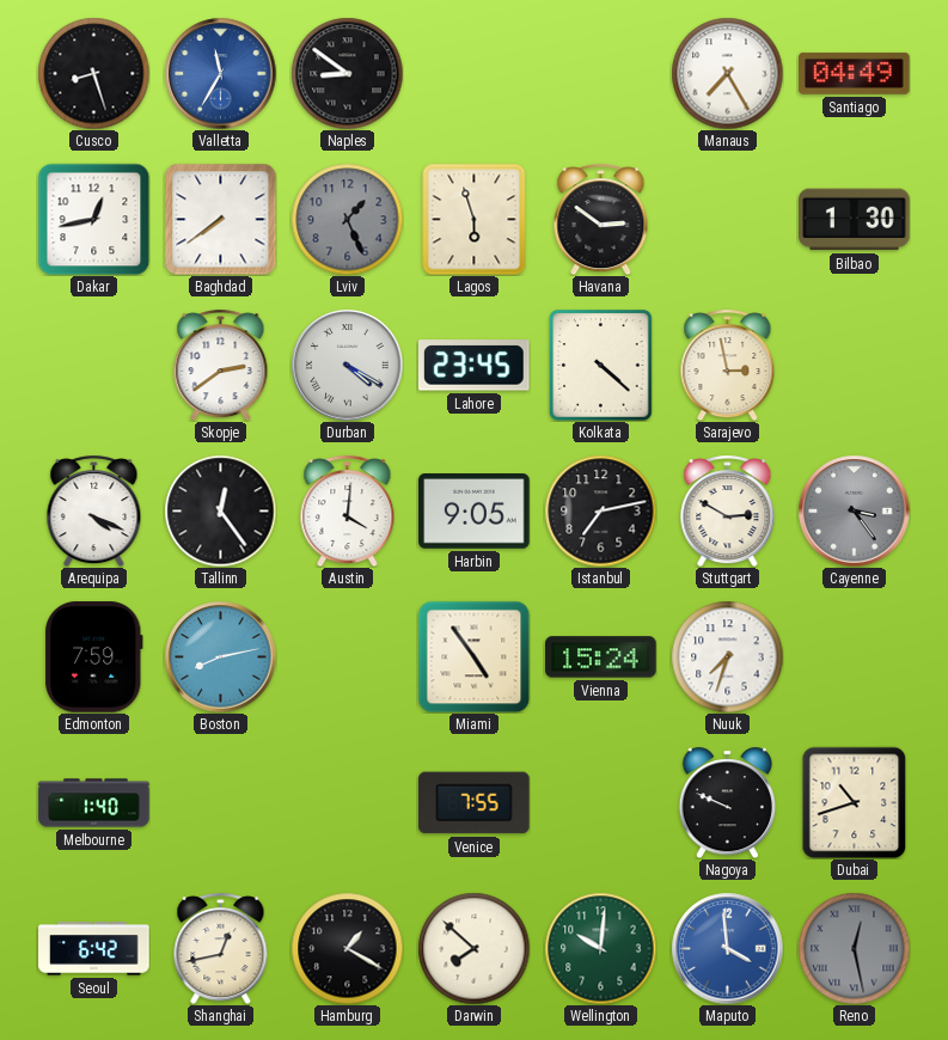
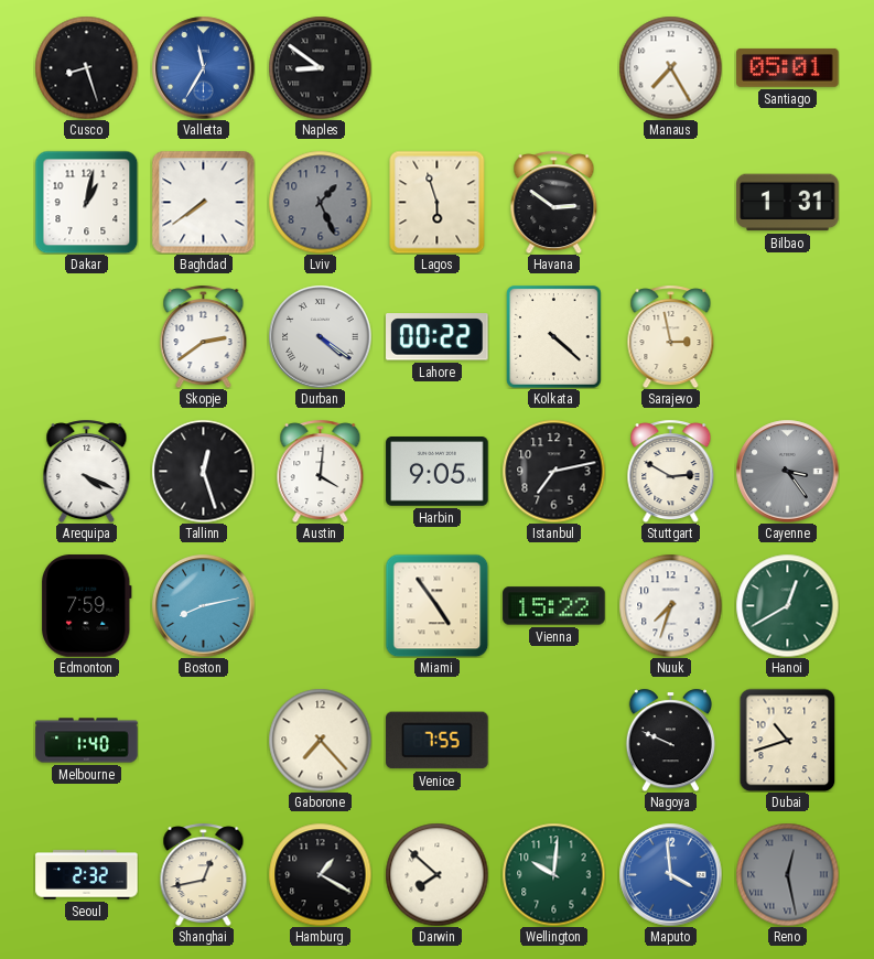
Santiago: 04:49 -> 05:01 (788, 67)
Dakar: 12:43 -> 1:02 (86, 202)
Bilbao: 1:30 -> 1:31 (788, 203)
Durban: 4:20 -> 4:21 (320, 336)
Lahore: 23:45 -> 00:22 (438, 337)
Tallinn: 12:24 -> 12:27 (203, 471)
Vienna: 15:24 -> 15:22 (554, 606)
Hanoi: none -> 12:40 (787, 605)
Gaborone: none -> 7:23 (320, 740)
Seoul: 6:42 -> 2:32 (87, 875)
